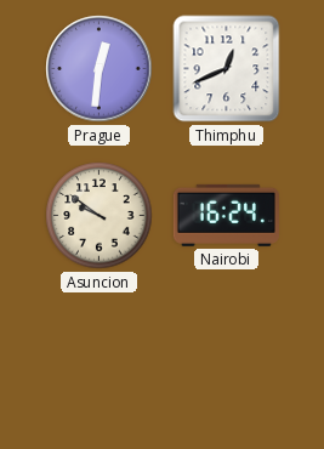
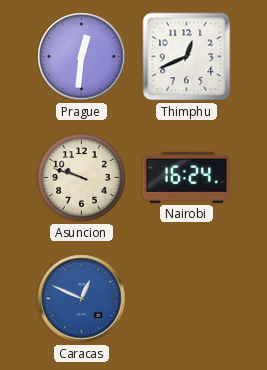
Asuncion: 9:51 -> 9:48 (82, 178)
Caracas: none -> 12:49 (82, 299)
